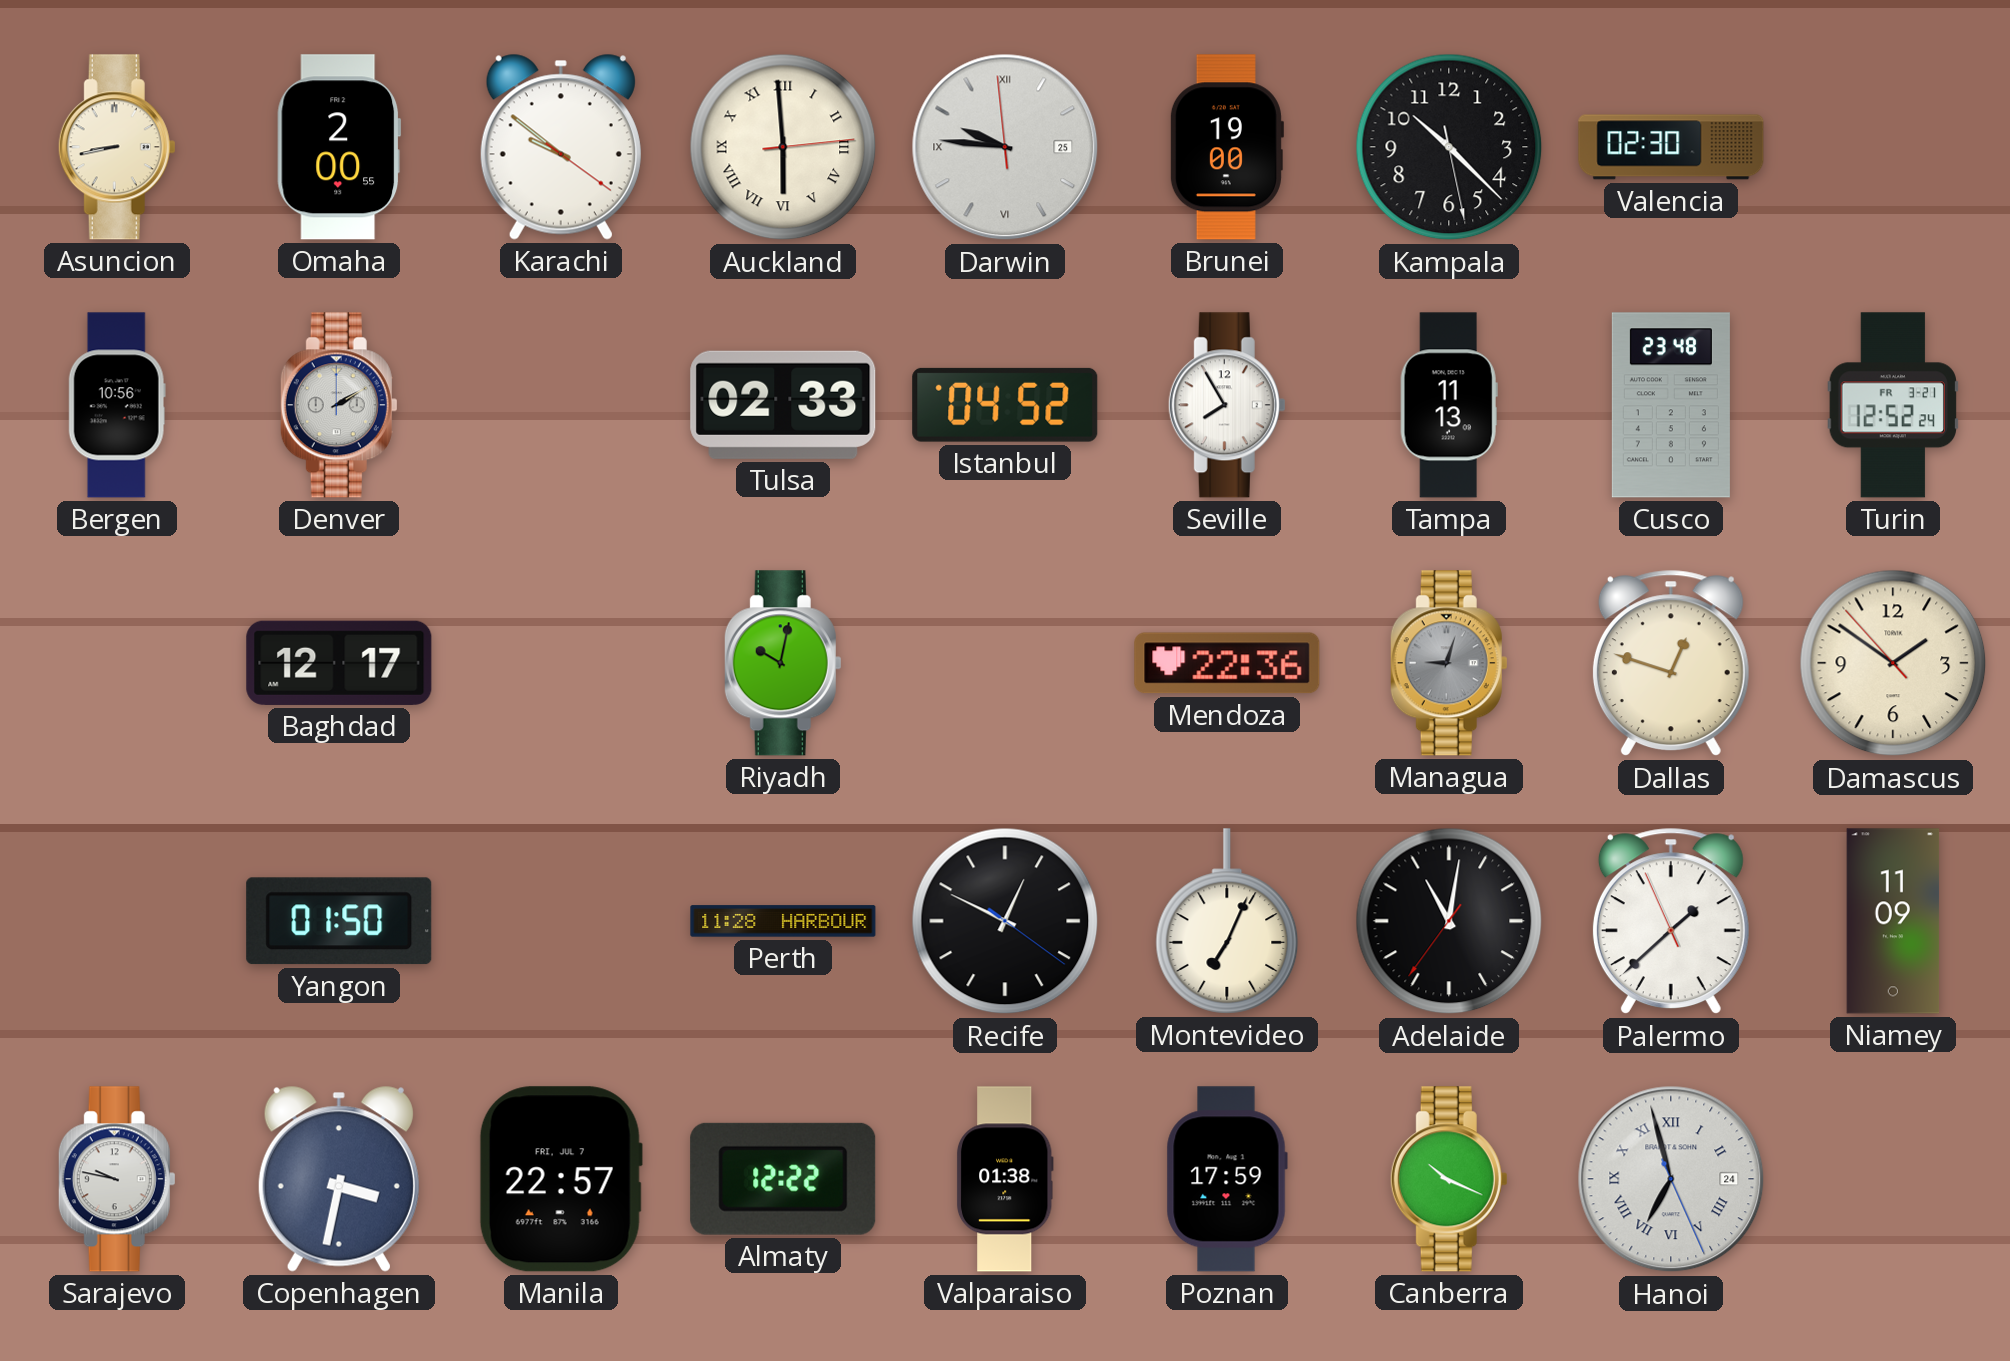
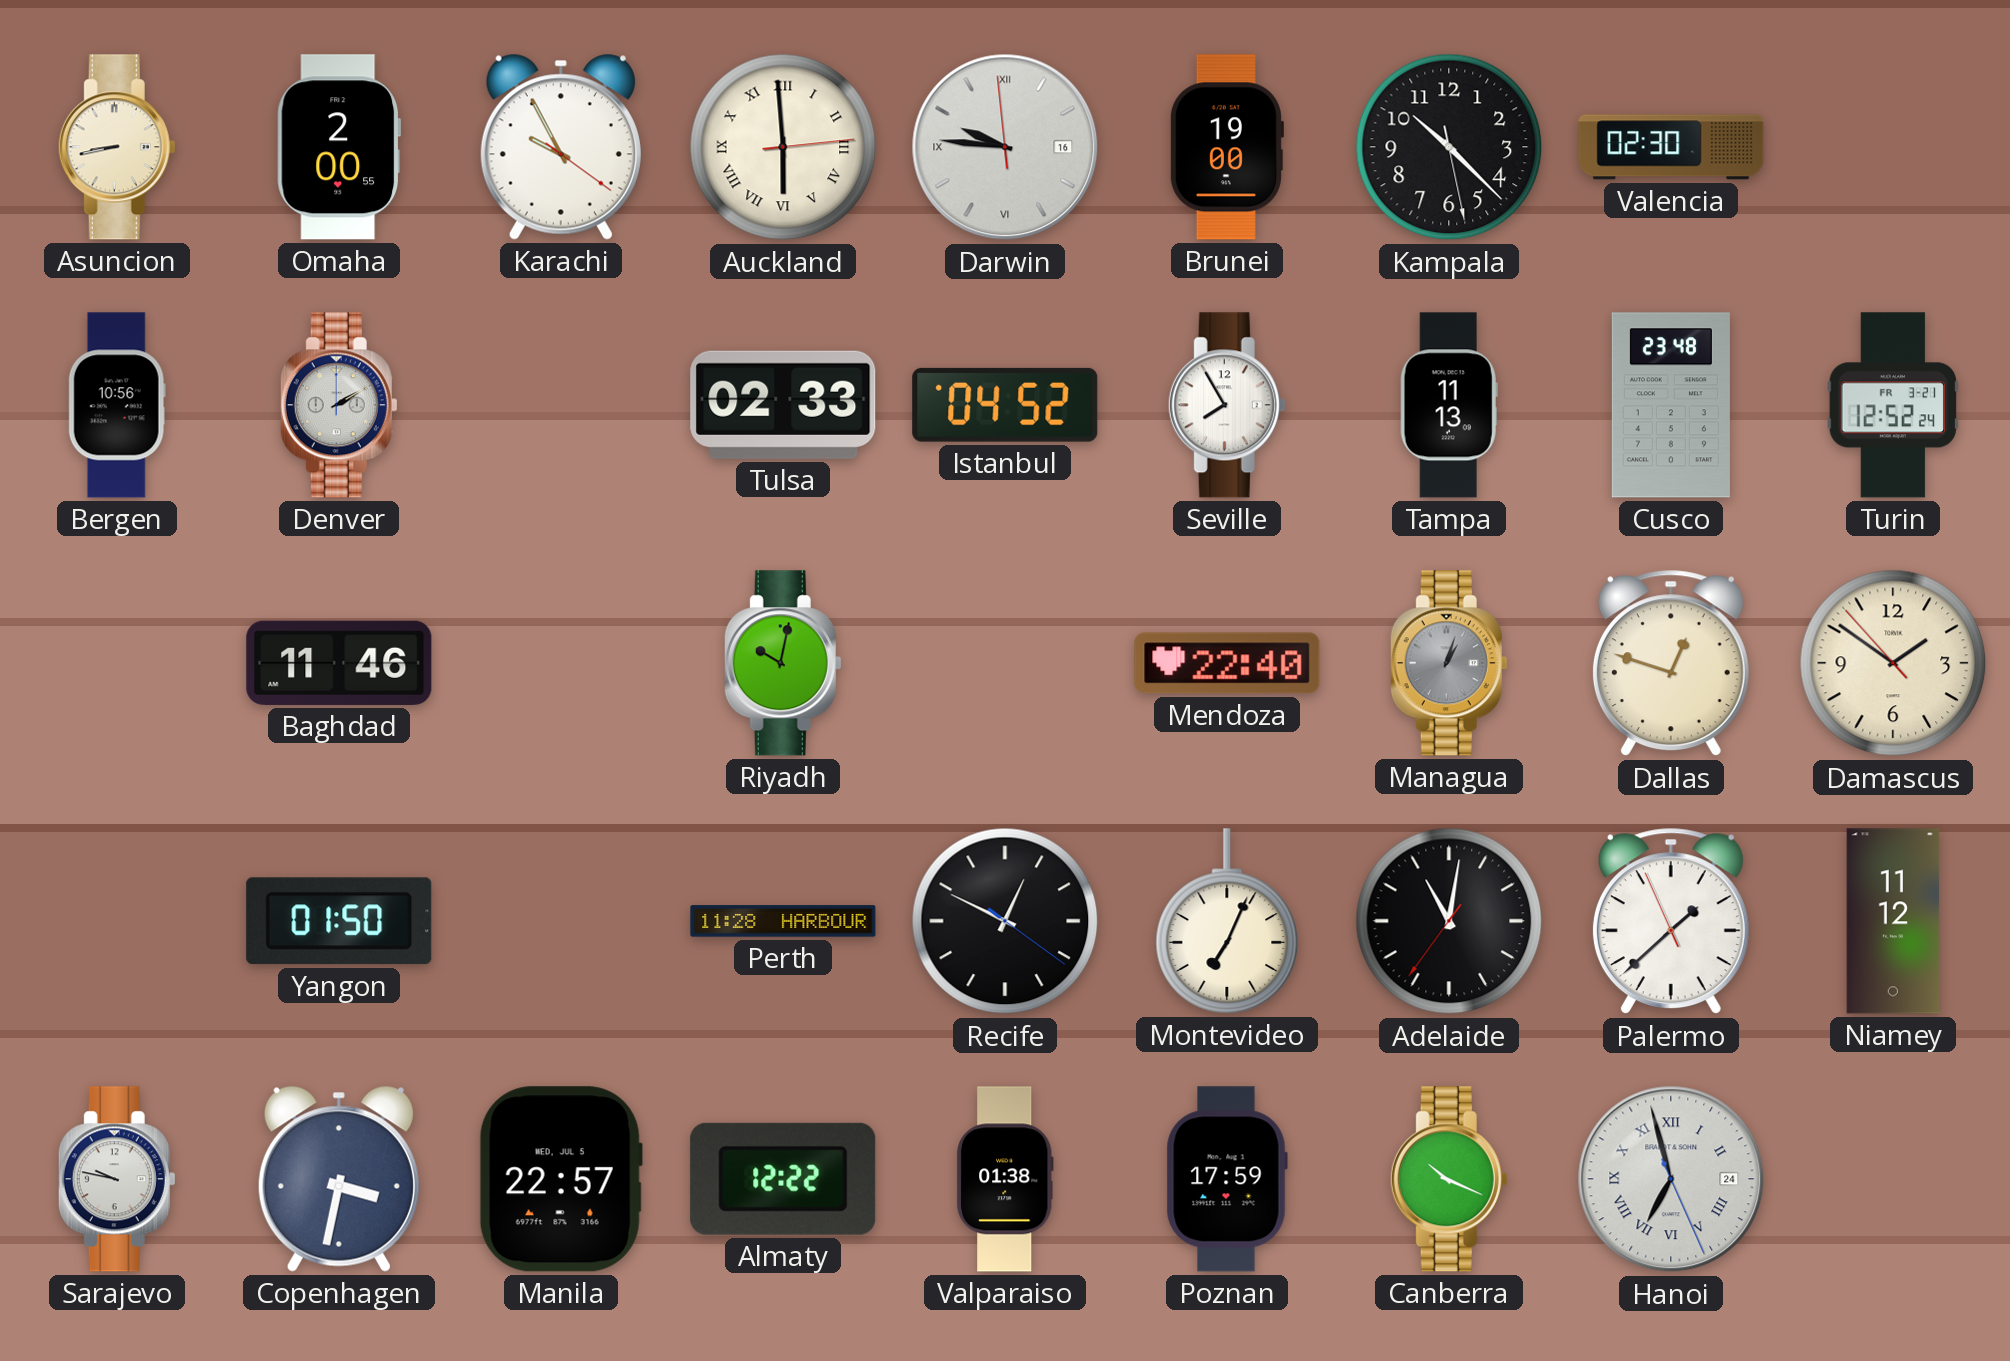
Karachi: 9:51 -> 9:55 (561, 147)
Darwin date: 25 -> 16 (1005, 147)
Baghdad: 12:17 -> 11:46 (339, 663)
Mendoza: 22:36 -> 22:40 (1227, 663)
Managua: 9:03 -> 1:03 (1449, 663)
Niamey: 11:09 -> 11:12 (1893, 921)
Manila date: FRI, JUL 7 -> WED, JUL 5 (561, 1179)
